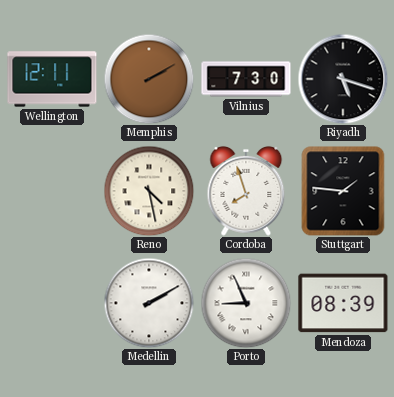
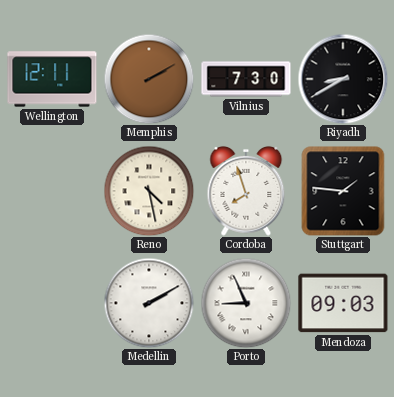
Riyadh: 5:18 -> 8:40 (343, 79)
Mendoza: 08:39 -> 09:03 (343, 303)
